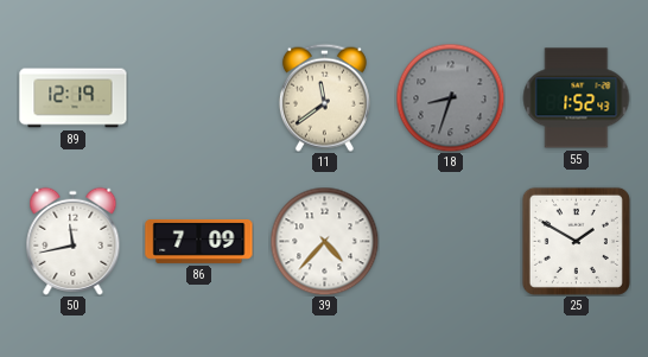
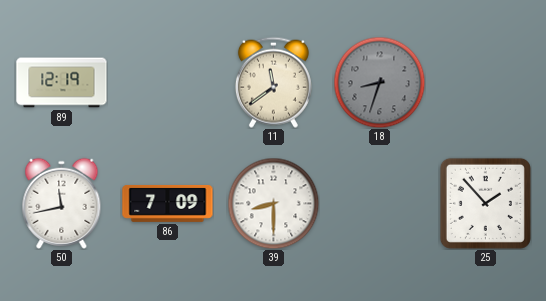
55: 1:52 -> none (576, 98)
39: 4:37 -> 8:30 (273, 203)
25: 1:50 -> 1:53 (485, 203)
